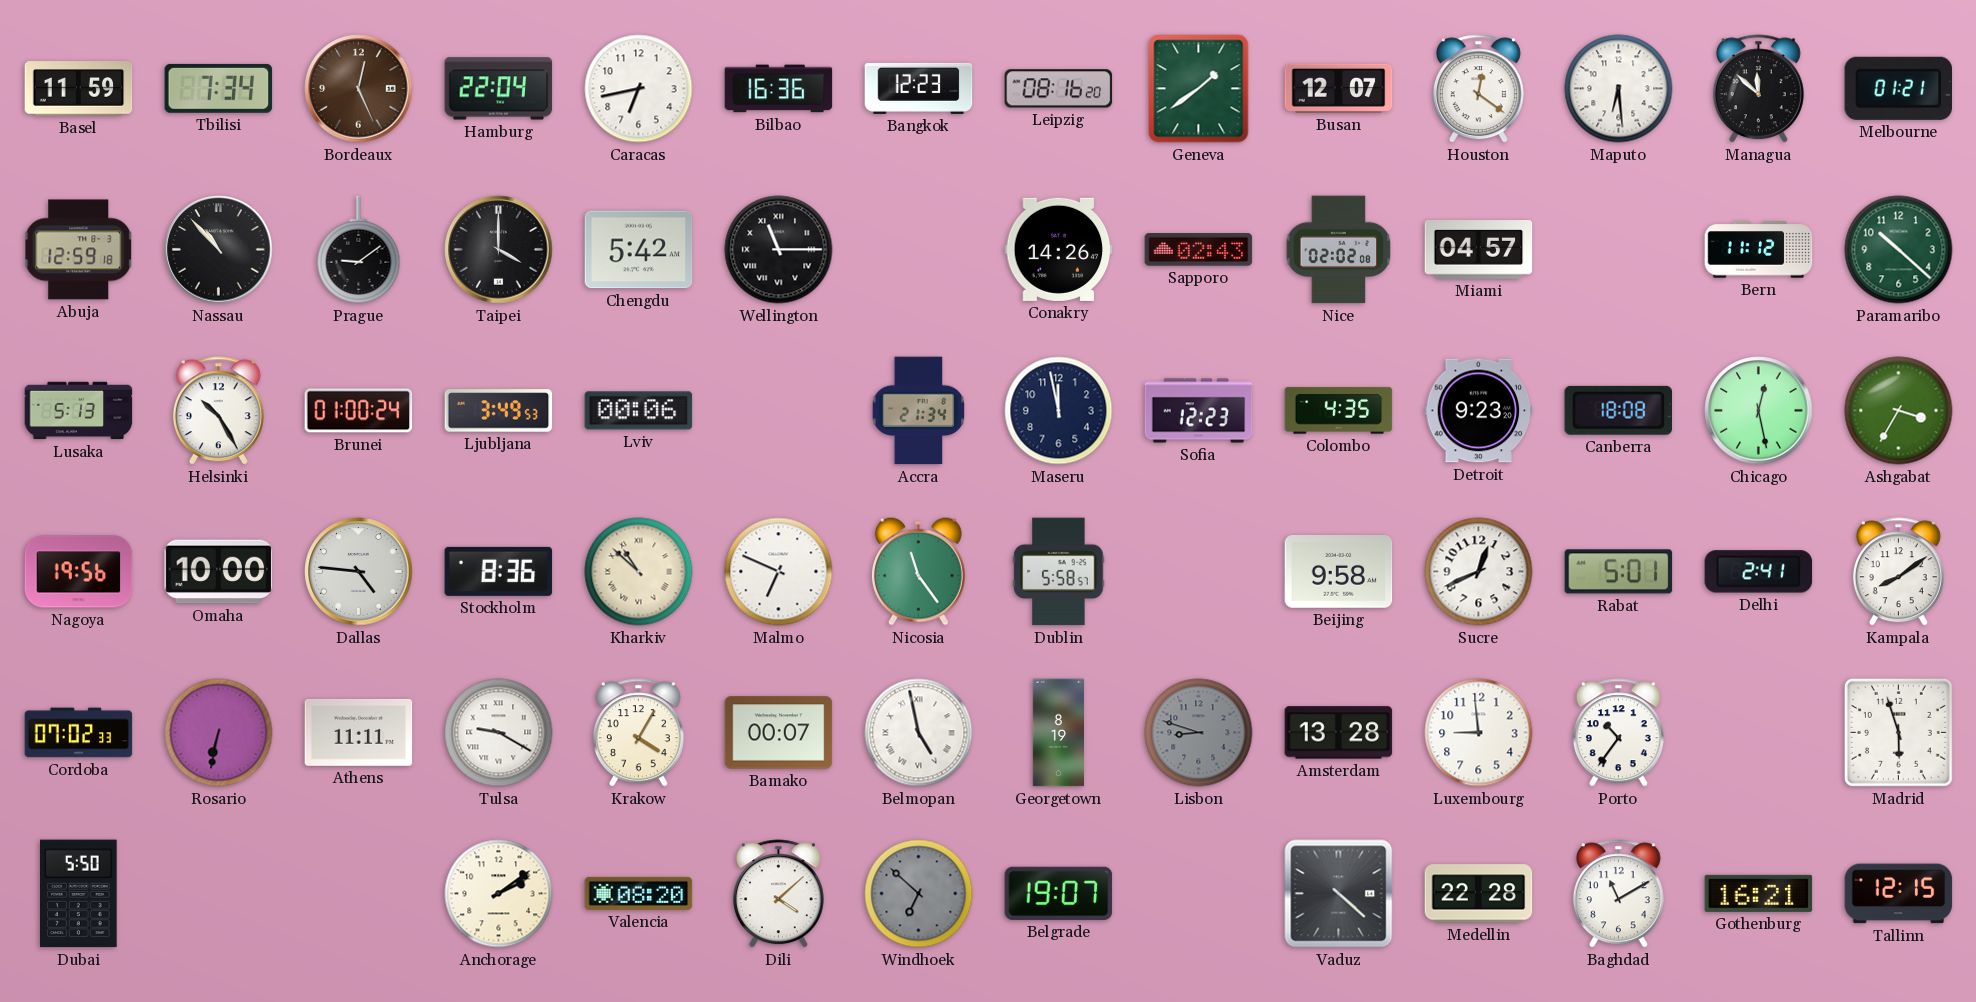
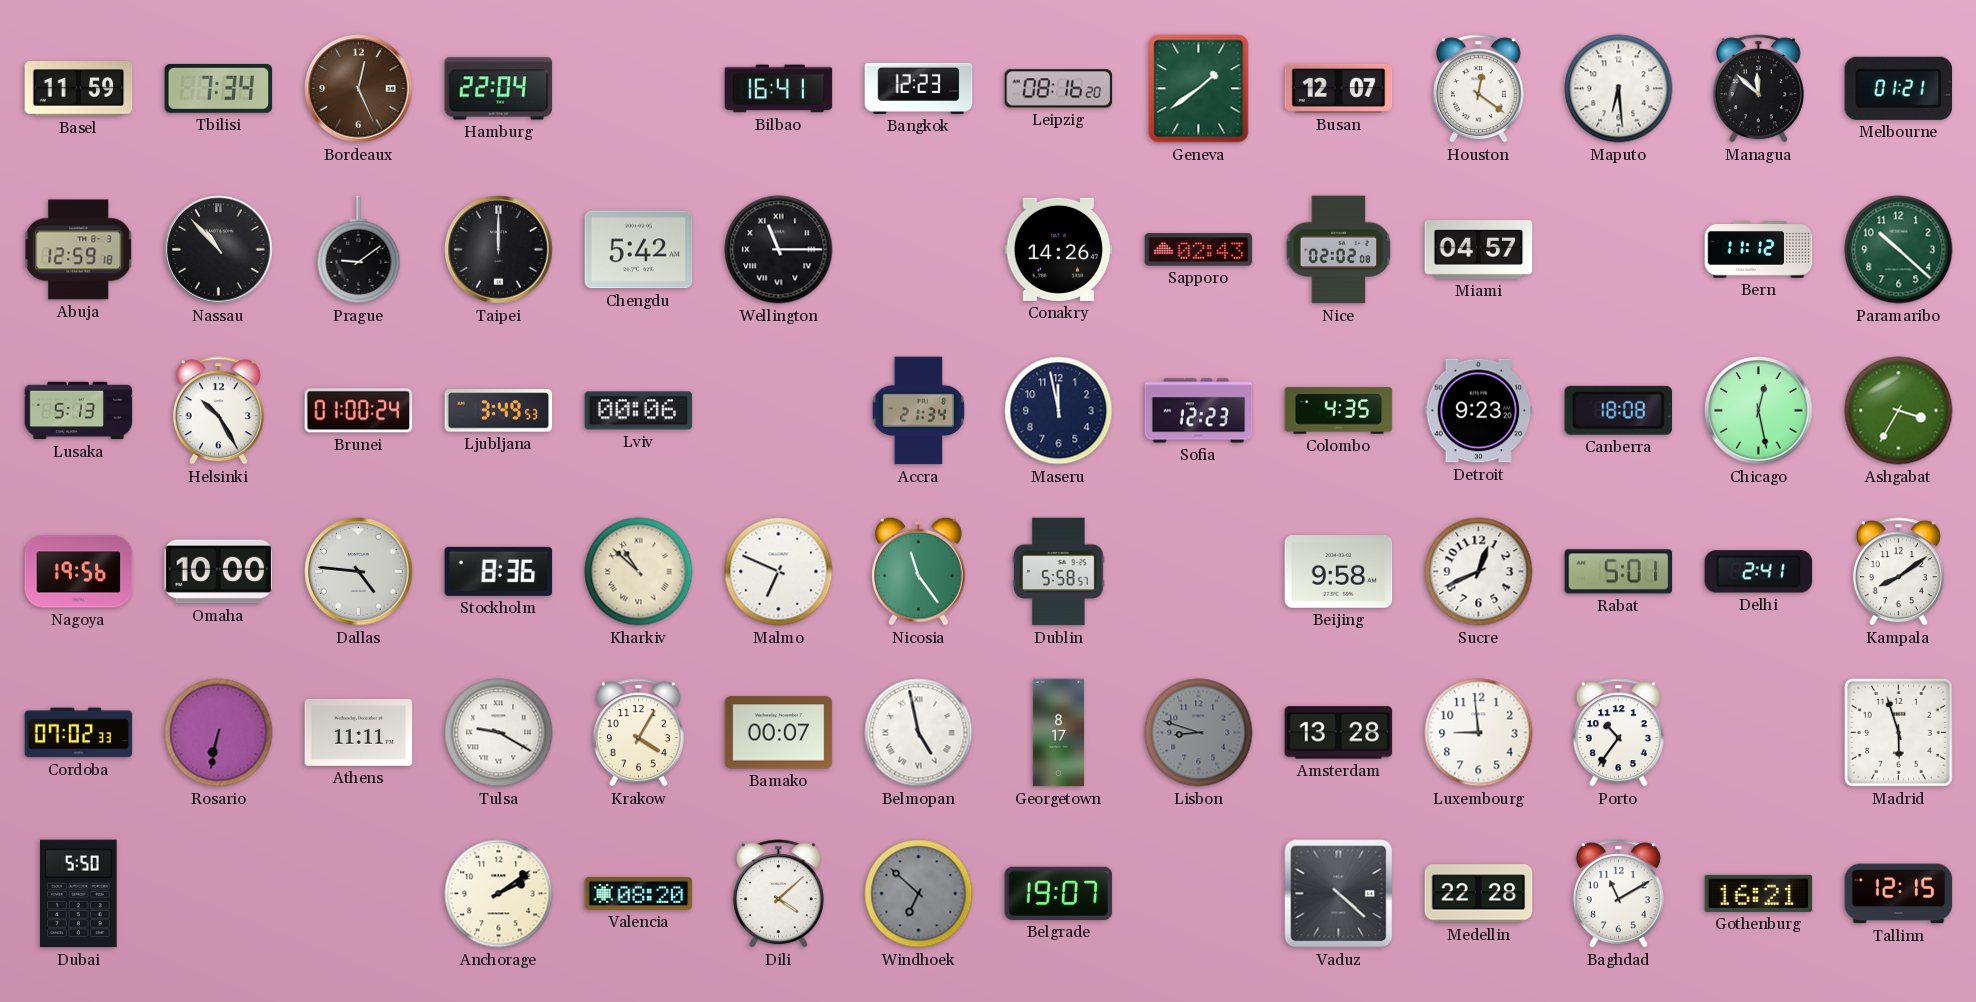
Caracas: 6:43 -> none (639, 89)
Bilbao: 16:36 -> 16:41 (779, 89)
Taipei: 4:00 -> 12:00 (499, 250)
Georgetown: 8:19 -> 8:17 (1058, 733)
